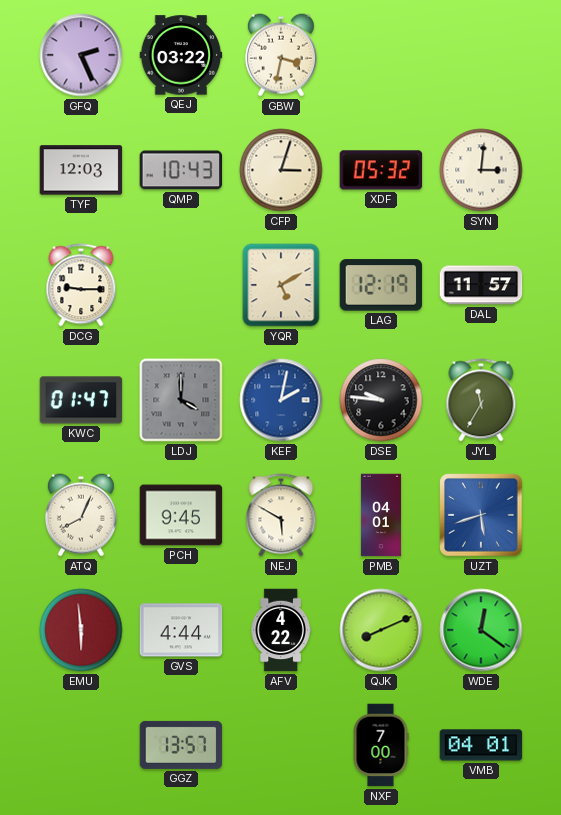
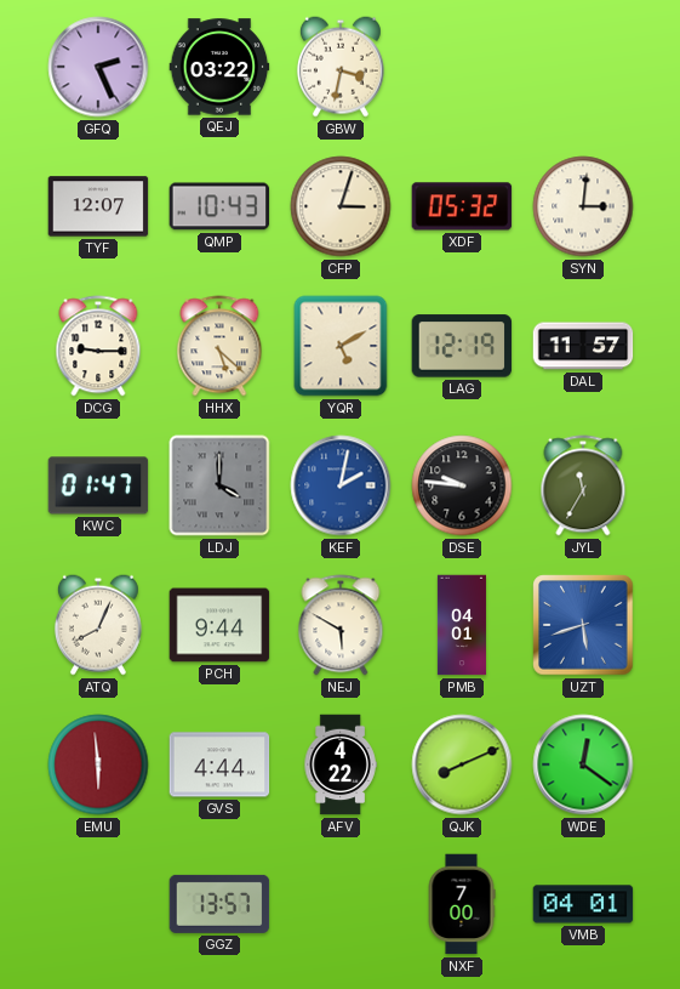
TYF: 12:03 -> 12:07 (98, 206)
HHX: none -> 5:22 (219, 346)
PCH: 9:45 -> 9:44 (219, 625)
